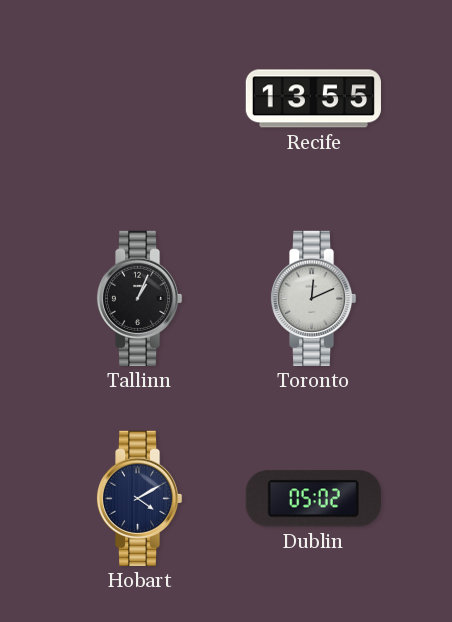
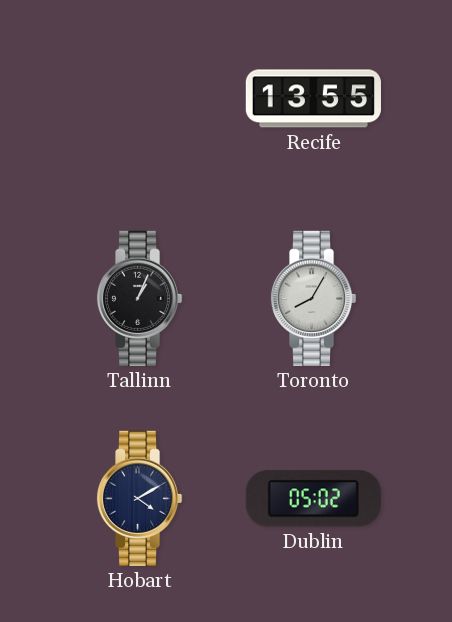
Toronto: 12:11 -> 8:05 (313, 298)
